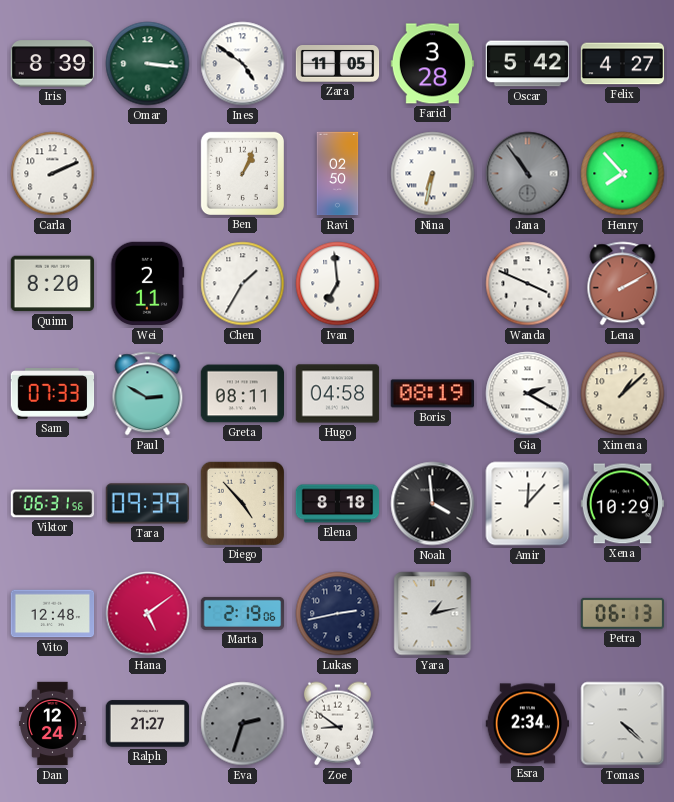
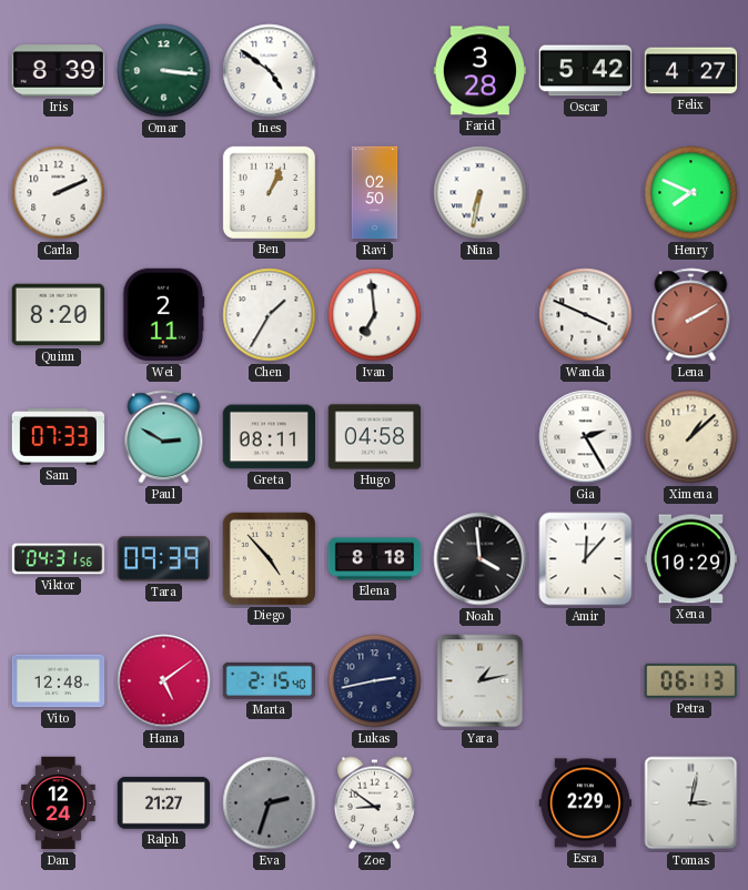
Zara: 11:05 -> none (338, 64)
Jana: 10:54 -> none (528, 174)
Henry: 7:53 -> 7:49 (691, 193)
Boris: 08:19 -> none (432, 394)
Gia: 2:20 -> 2:25 (586, 437)
Viktor: 06:31 -> 04:31 (59, 559)
Marta: 2:19 -> 2:15 (270, 680)
Esra: 2:34 -> 2:29 (585, 803)
Tomas: 4:22 -> 3:02 (691, 803)
